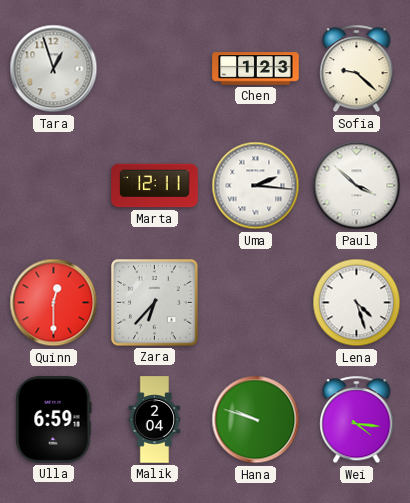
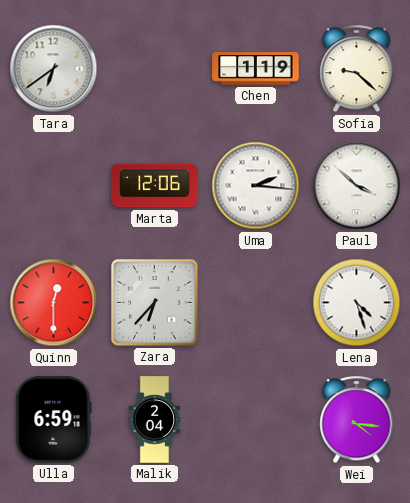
Tara: 12:57 -> 6:39 (54, 69)
Chen: 1:23 -> 1:19 (256, 69)
Marta: 12:11 -> 12:06 (155, 186)
Hana: 9:48 -> none (256, 420)
